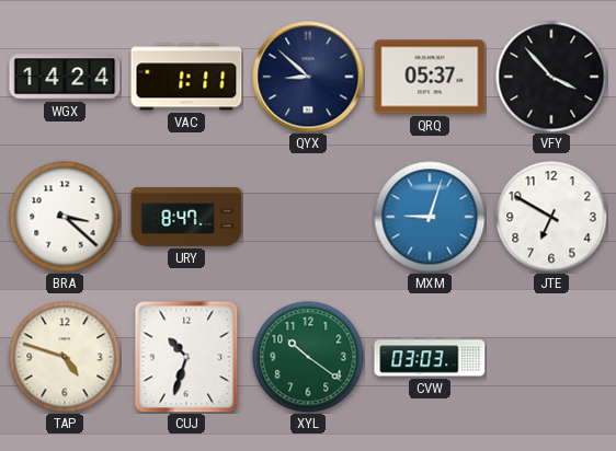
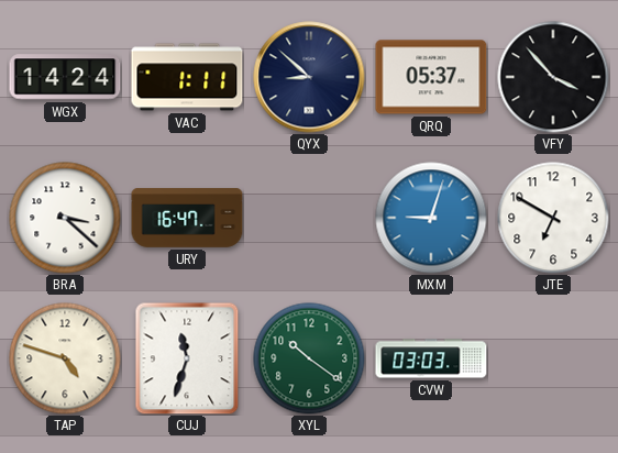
URY: 8:47 -> 16:47 (187, 218)
CUJ: 10:33 -> 11:33 (187, 358)
